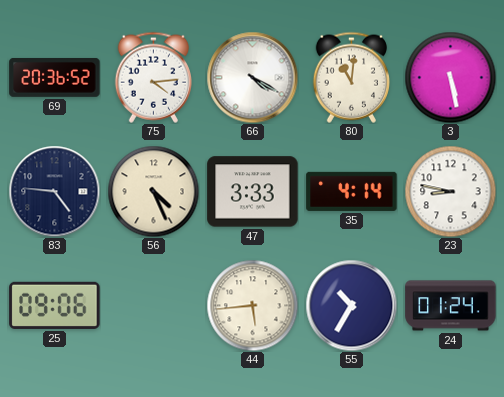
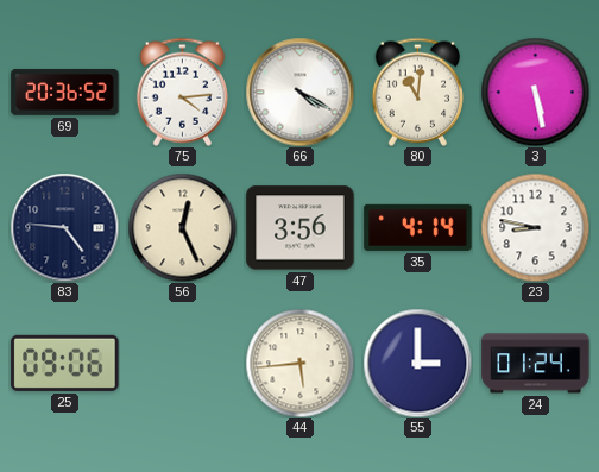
56: 4:26 -> 12:26 (182, 227)
47: 3:33 -> 3:56 (301, 228)
55: 10:35 -> 3:00 (417, 363)
